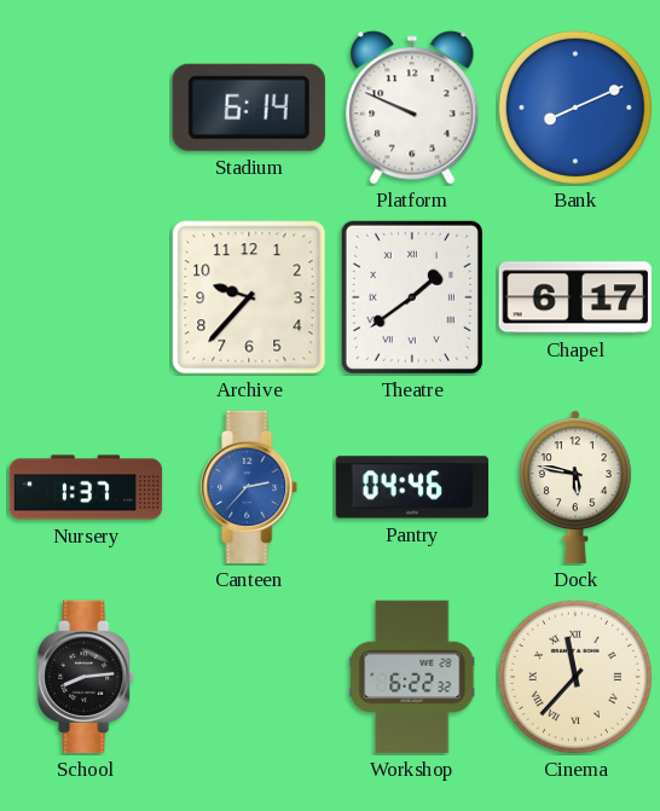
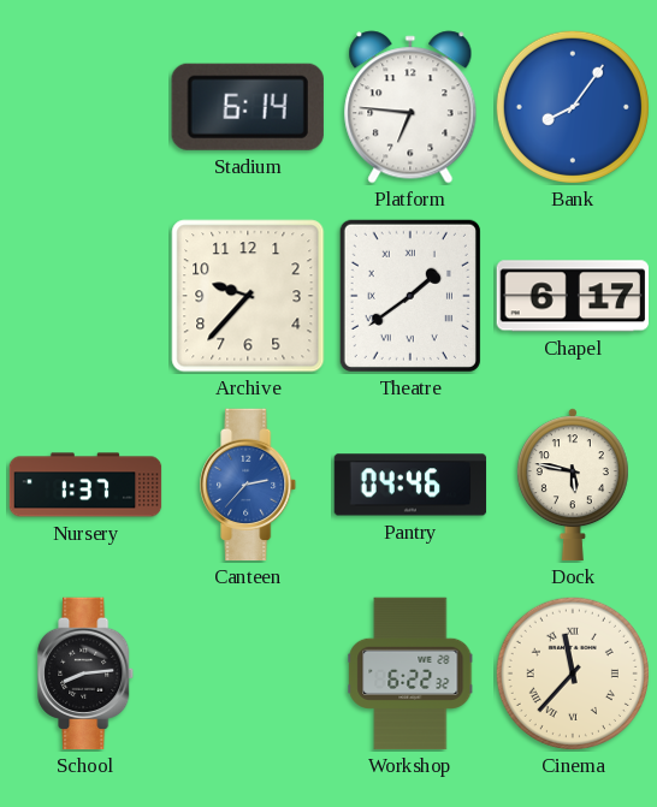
Platform: 9:49 -> 6:46 (410, 107)
Bank: 8:11 -> 8:06 (573, 107)
